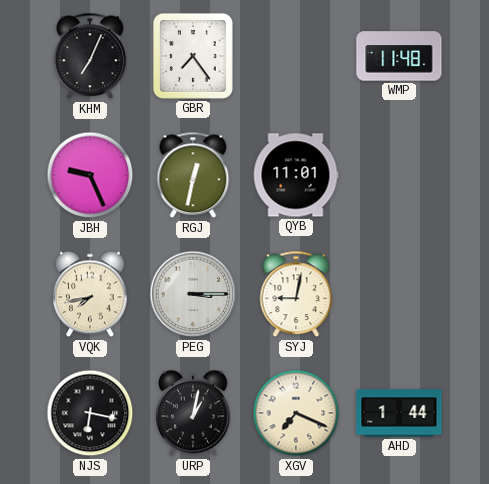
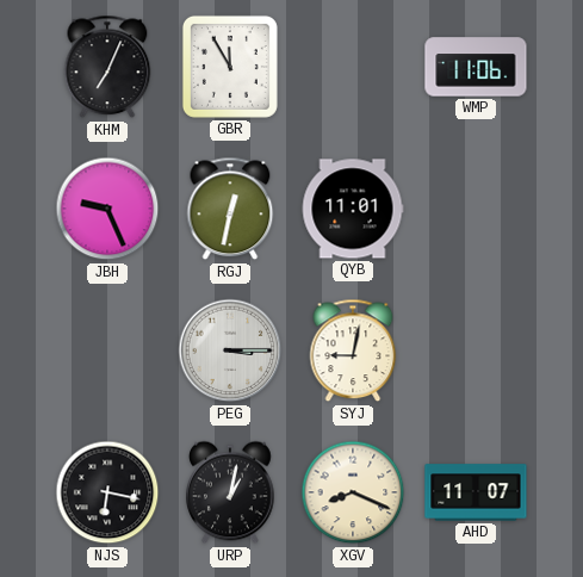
GBR: 7:24 -> 11:55 (230, 67)
WMP: 11:48 -> 11:06 (476, 67)
VQK: 7:43 -> none (90, 294)
XGV: 7:19 -> 8:19 (353, 492)
AHD: 1:44 -> 11:07 (476, 492)
